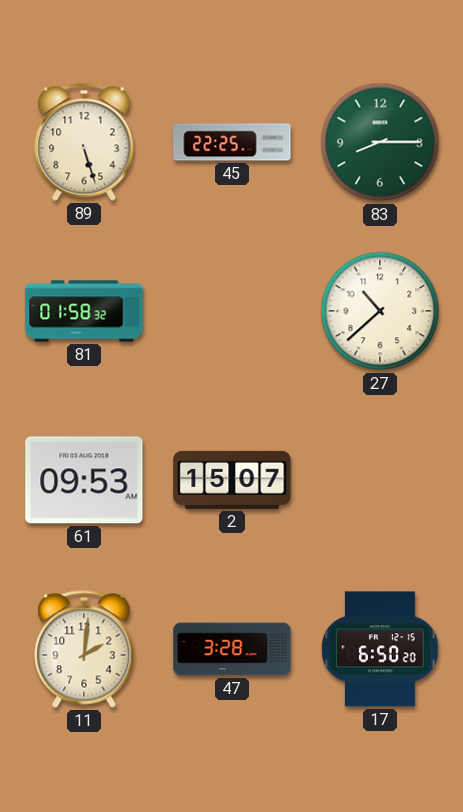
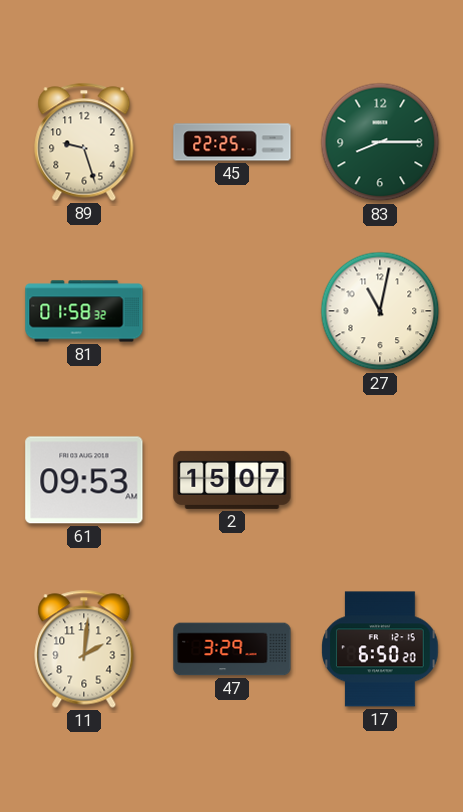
89: 5:27 -> 9:27 (84, 142)
27: 10:38 -> 11:02 (380, 311)
47: 3:28 -> 3:29 (232, 649)
